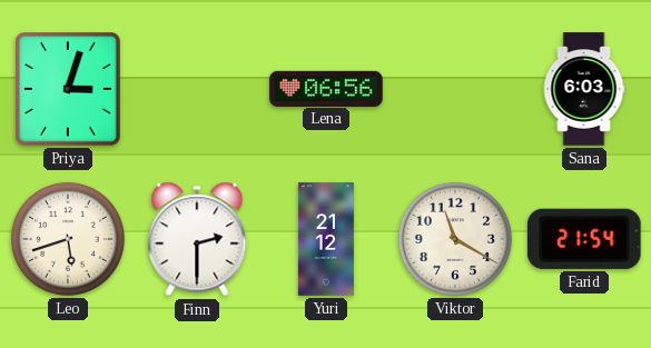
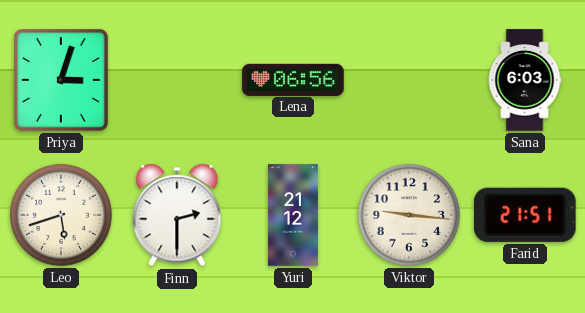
Viktor: 11:20 -> 9:16 (409, 215)
Farid: 21:54 -> 21:51 (525, 215)
